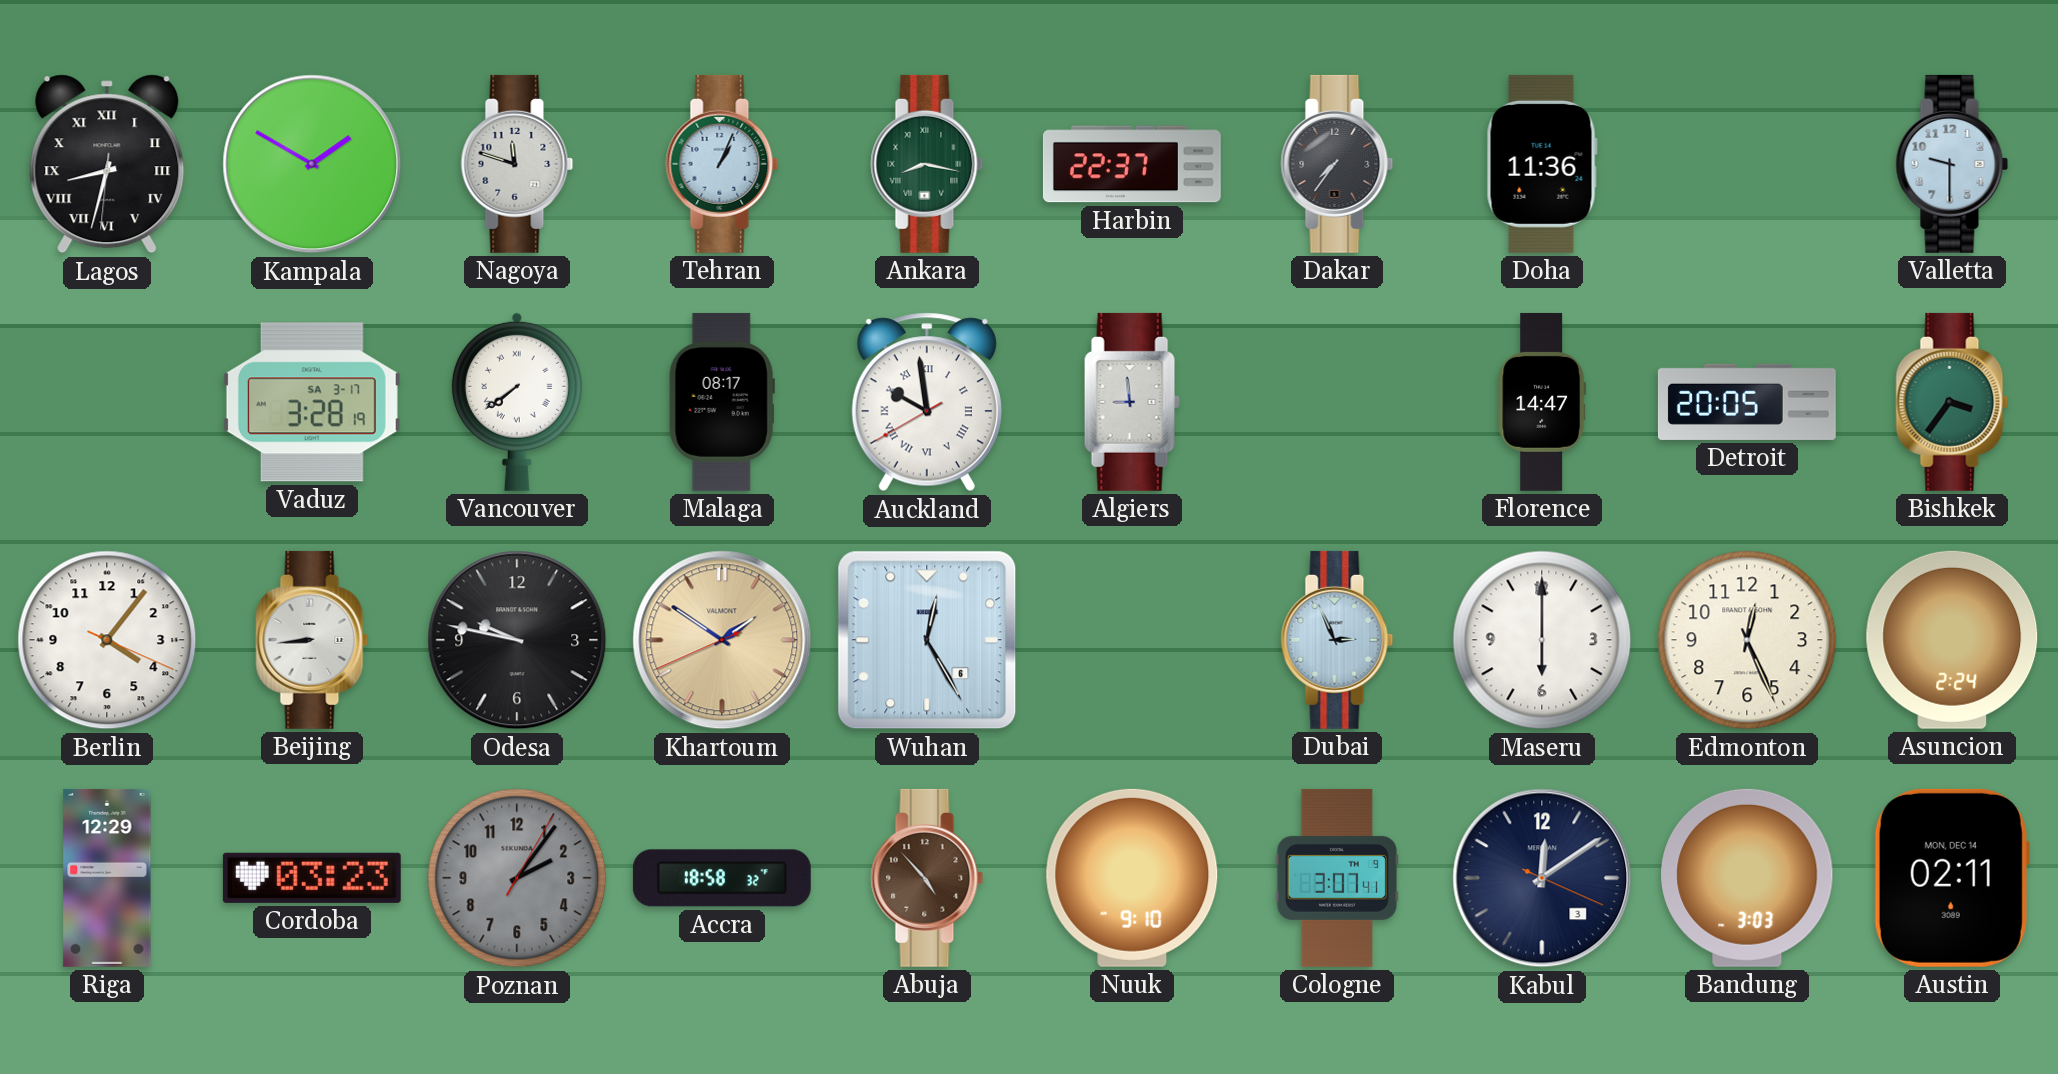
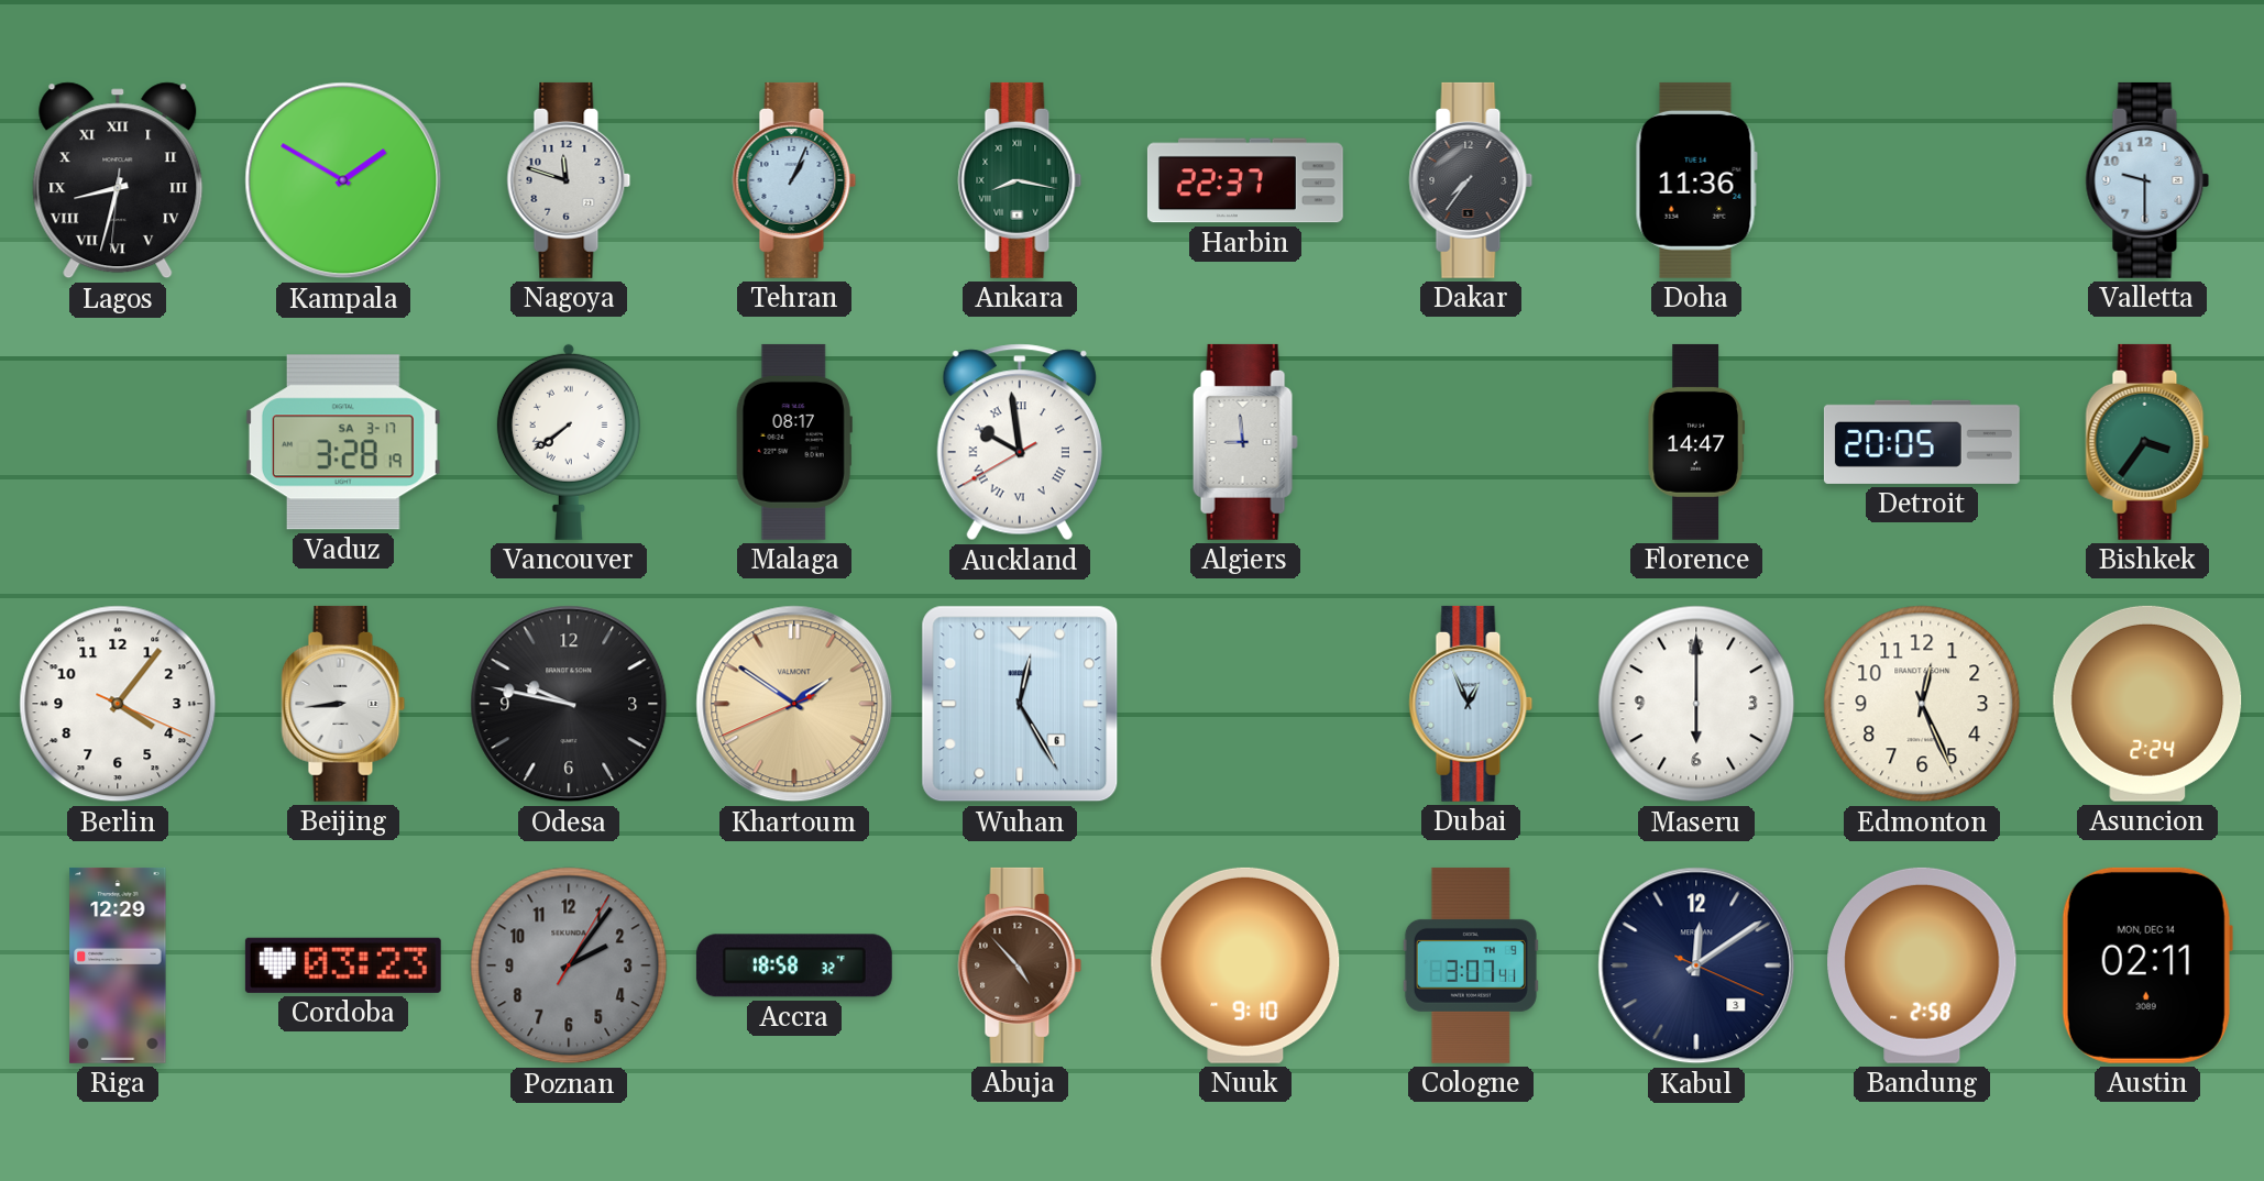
Dubai: 2:56 -> 12:56 (1471, 704)
Bandung: 3:03 -> 2:58 (1922, 965)
